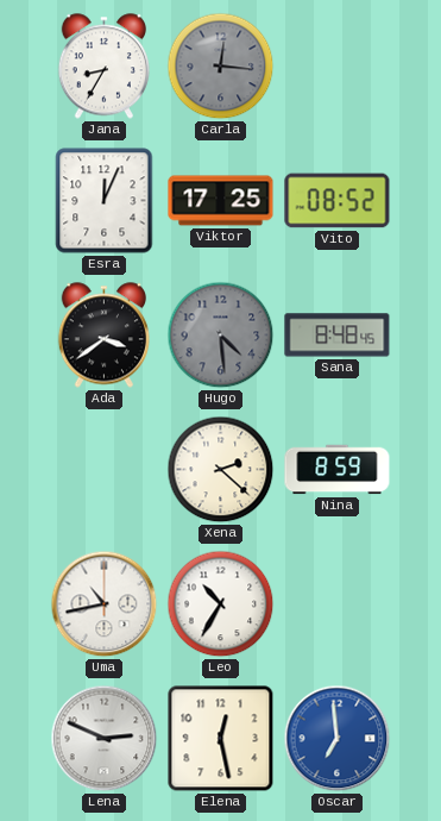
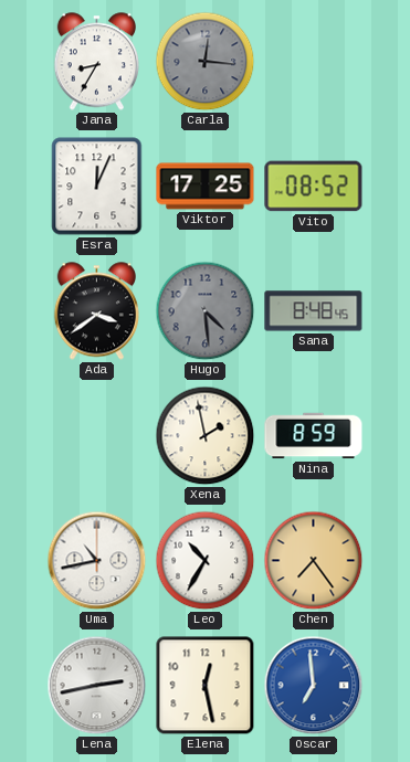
Xena: 2:22 -> 1:58 (206, 436)
Chen: none -> 7:24 (314, 561)
Lena: 2:49 -> 2:43 (97, 686)
